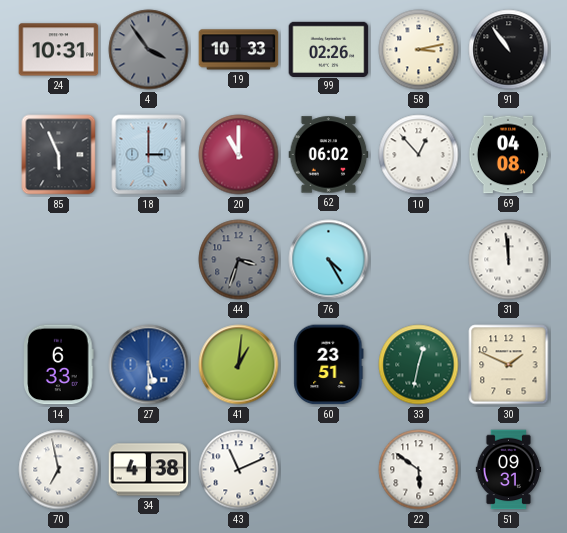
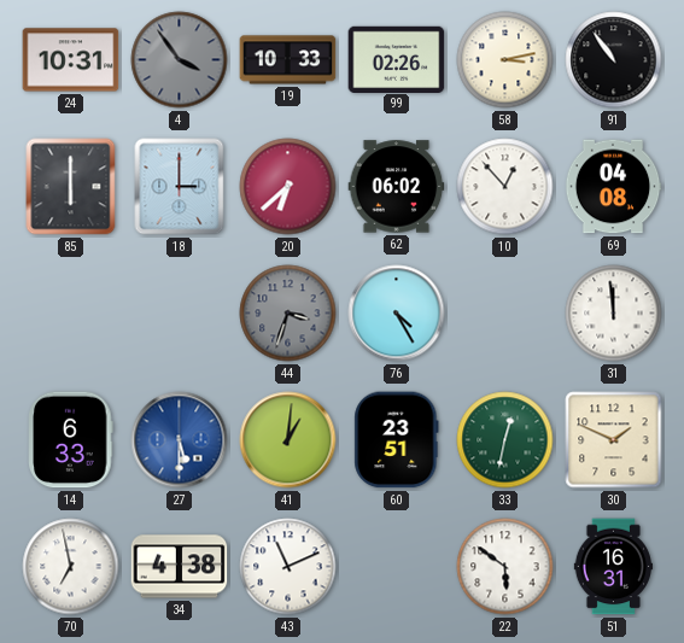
85: 5:56 -> 6:00 (71, 187)
20: 11:00 -> 6:38 (288, 187)
51: 09:31 -> 16:31 (613, 567)
